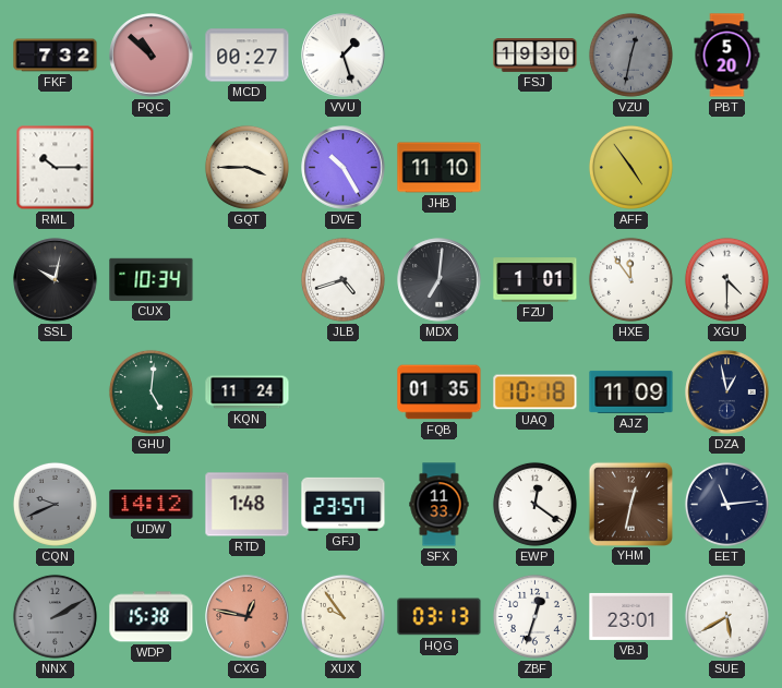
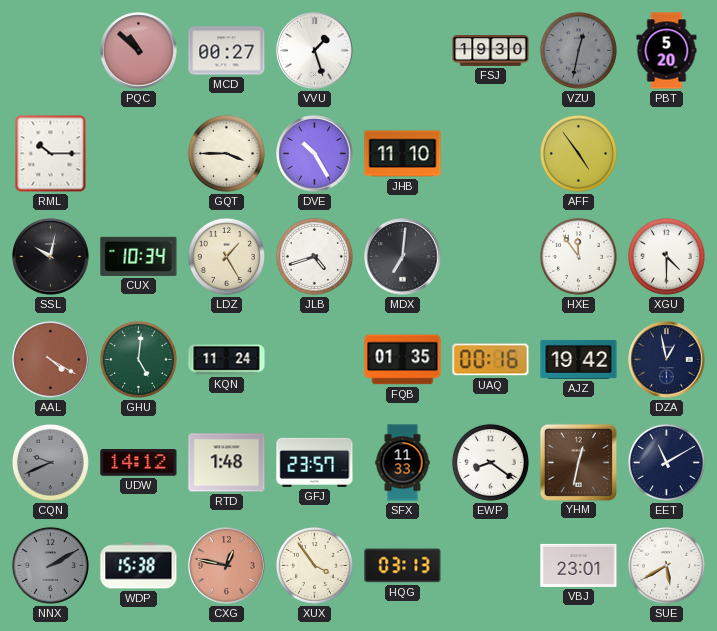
FKF: 7:32 -> none (56, 56)
LDZ: none -> 1:25 (226, 256)
FZU: 1:01 -> none (536, 280)
AAL: none -> 4:20 (51, 360)
UAQ: 10:18 -> 00:16 (491, 360)
AJZ: 11:09 -> 19:42 (579, 359)
EWP: 12:21 -> 8:21 (490, 462)
EET: 11:14 -> 11:10 (666, 462)
XUX: 9:54 -> 3:54 (314, 565)
ZBF: 12:33 -> none (534, 616)
